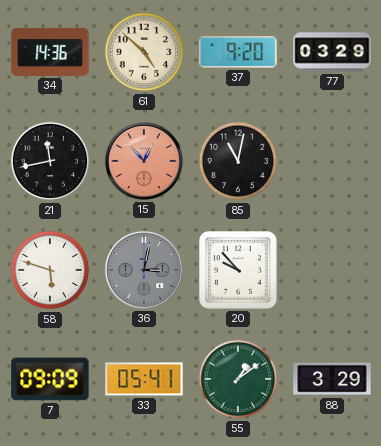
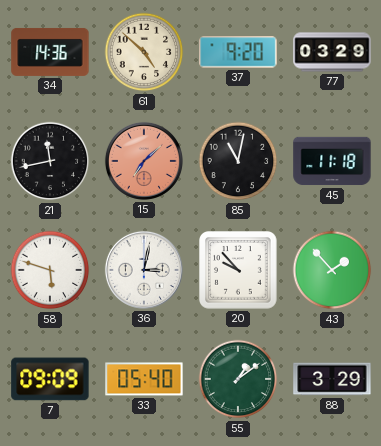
15: 12:53 -> 7:08 (144, 161)
45: none -> 11:18 (332, 161)
36 dial: grey -> white (144, 270)
43: none -> 1:53 (332, 270)
33: 05:41 -> 05:40 (144, 379)
